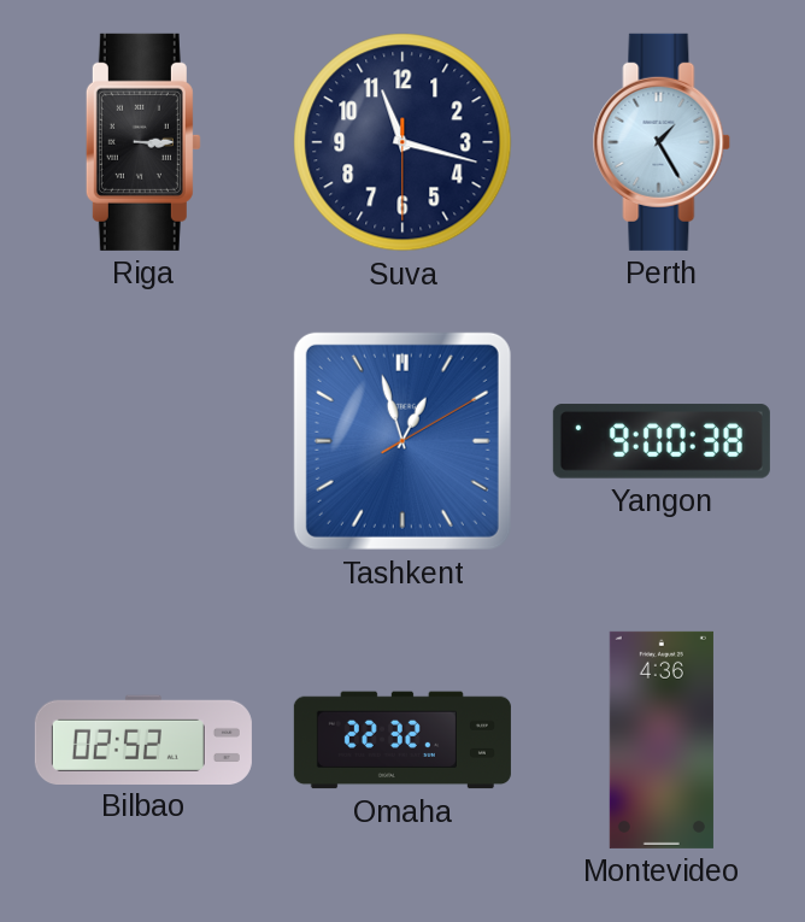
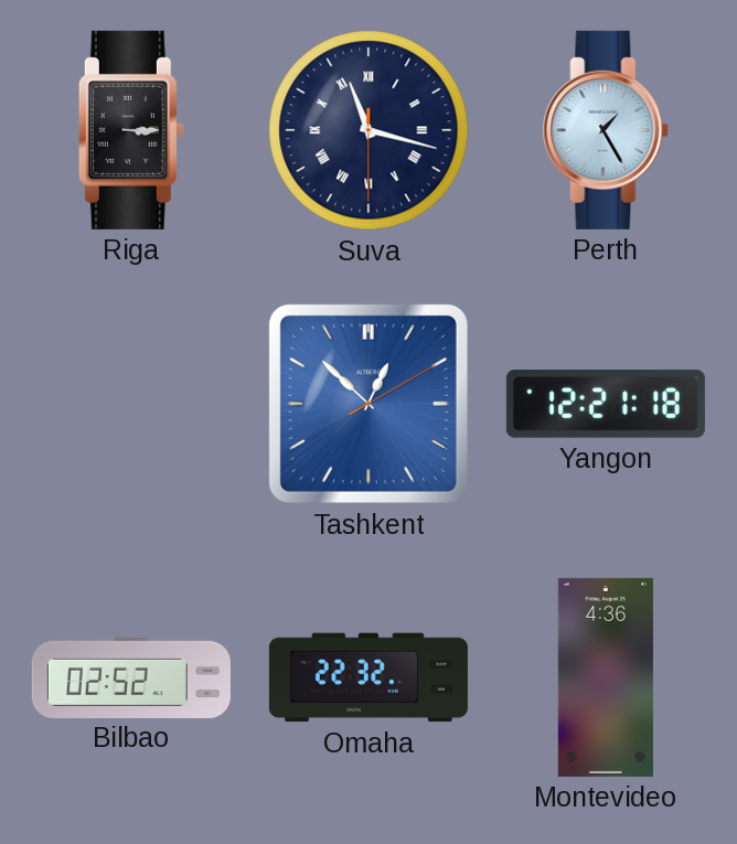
Suva numerals: Arabic -> Roman (368, 130)
Tashkent: 12:57 -> 12:52 (368, 404)
Yangon: 9:00 -> 12:21 (606, 404)
